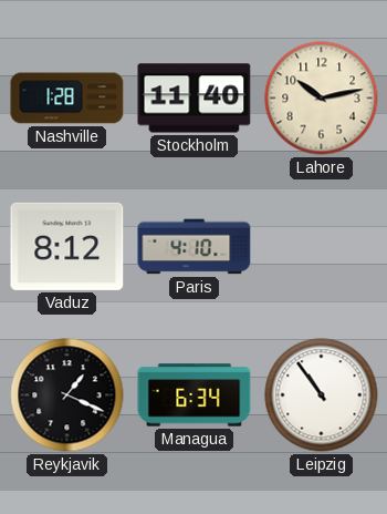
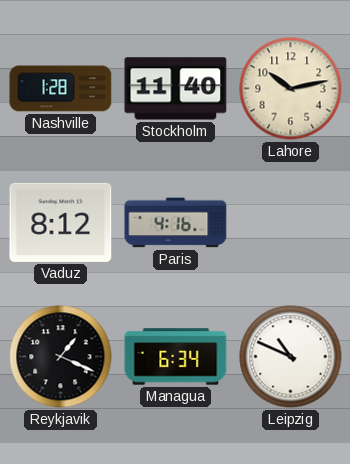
Paris: 4:10 -> 4:16 (176, 223)
Leipzig: 10:54 -> 10:49 (291, 357)
